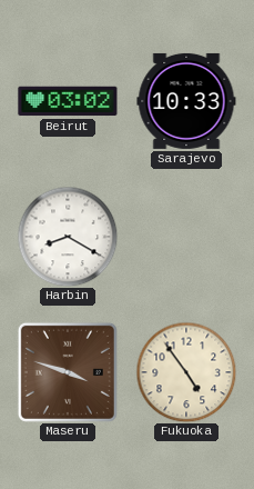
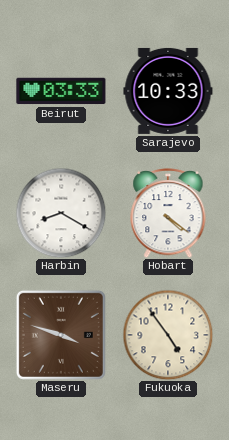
Beirut: 03:02 -> 03:33 (61, 91)
Hobart: none -> 4:21 (168, 213)
